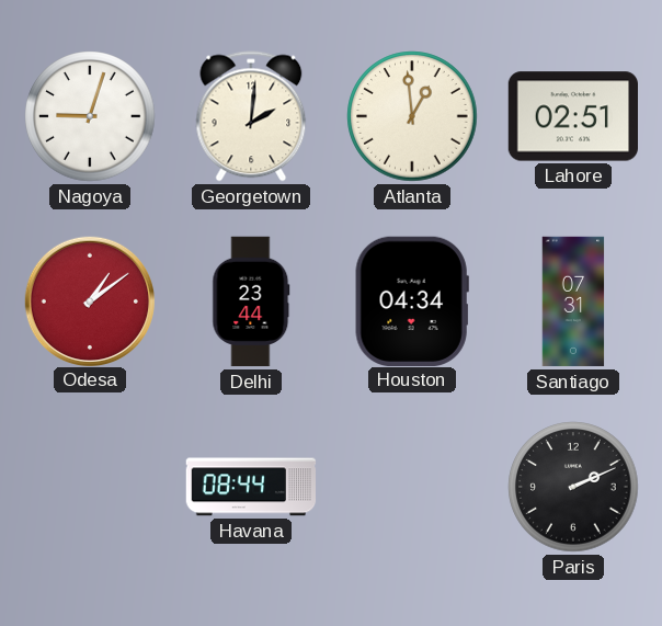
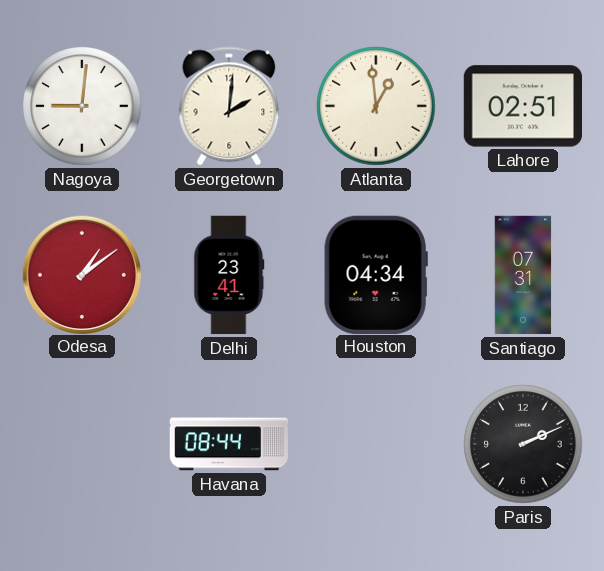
Nagoya: 9:03 -> 9:01 (82, 106)
Delhi: 23:44 -> 23:41 (229, 275)
